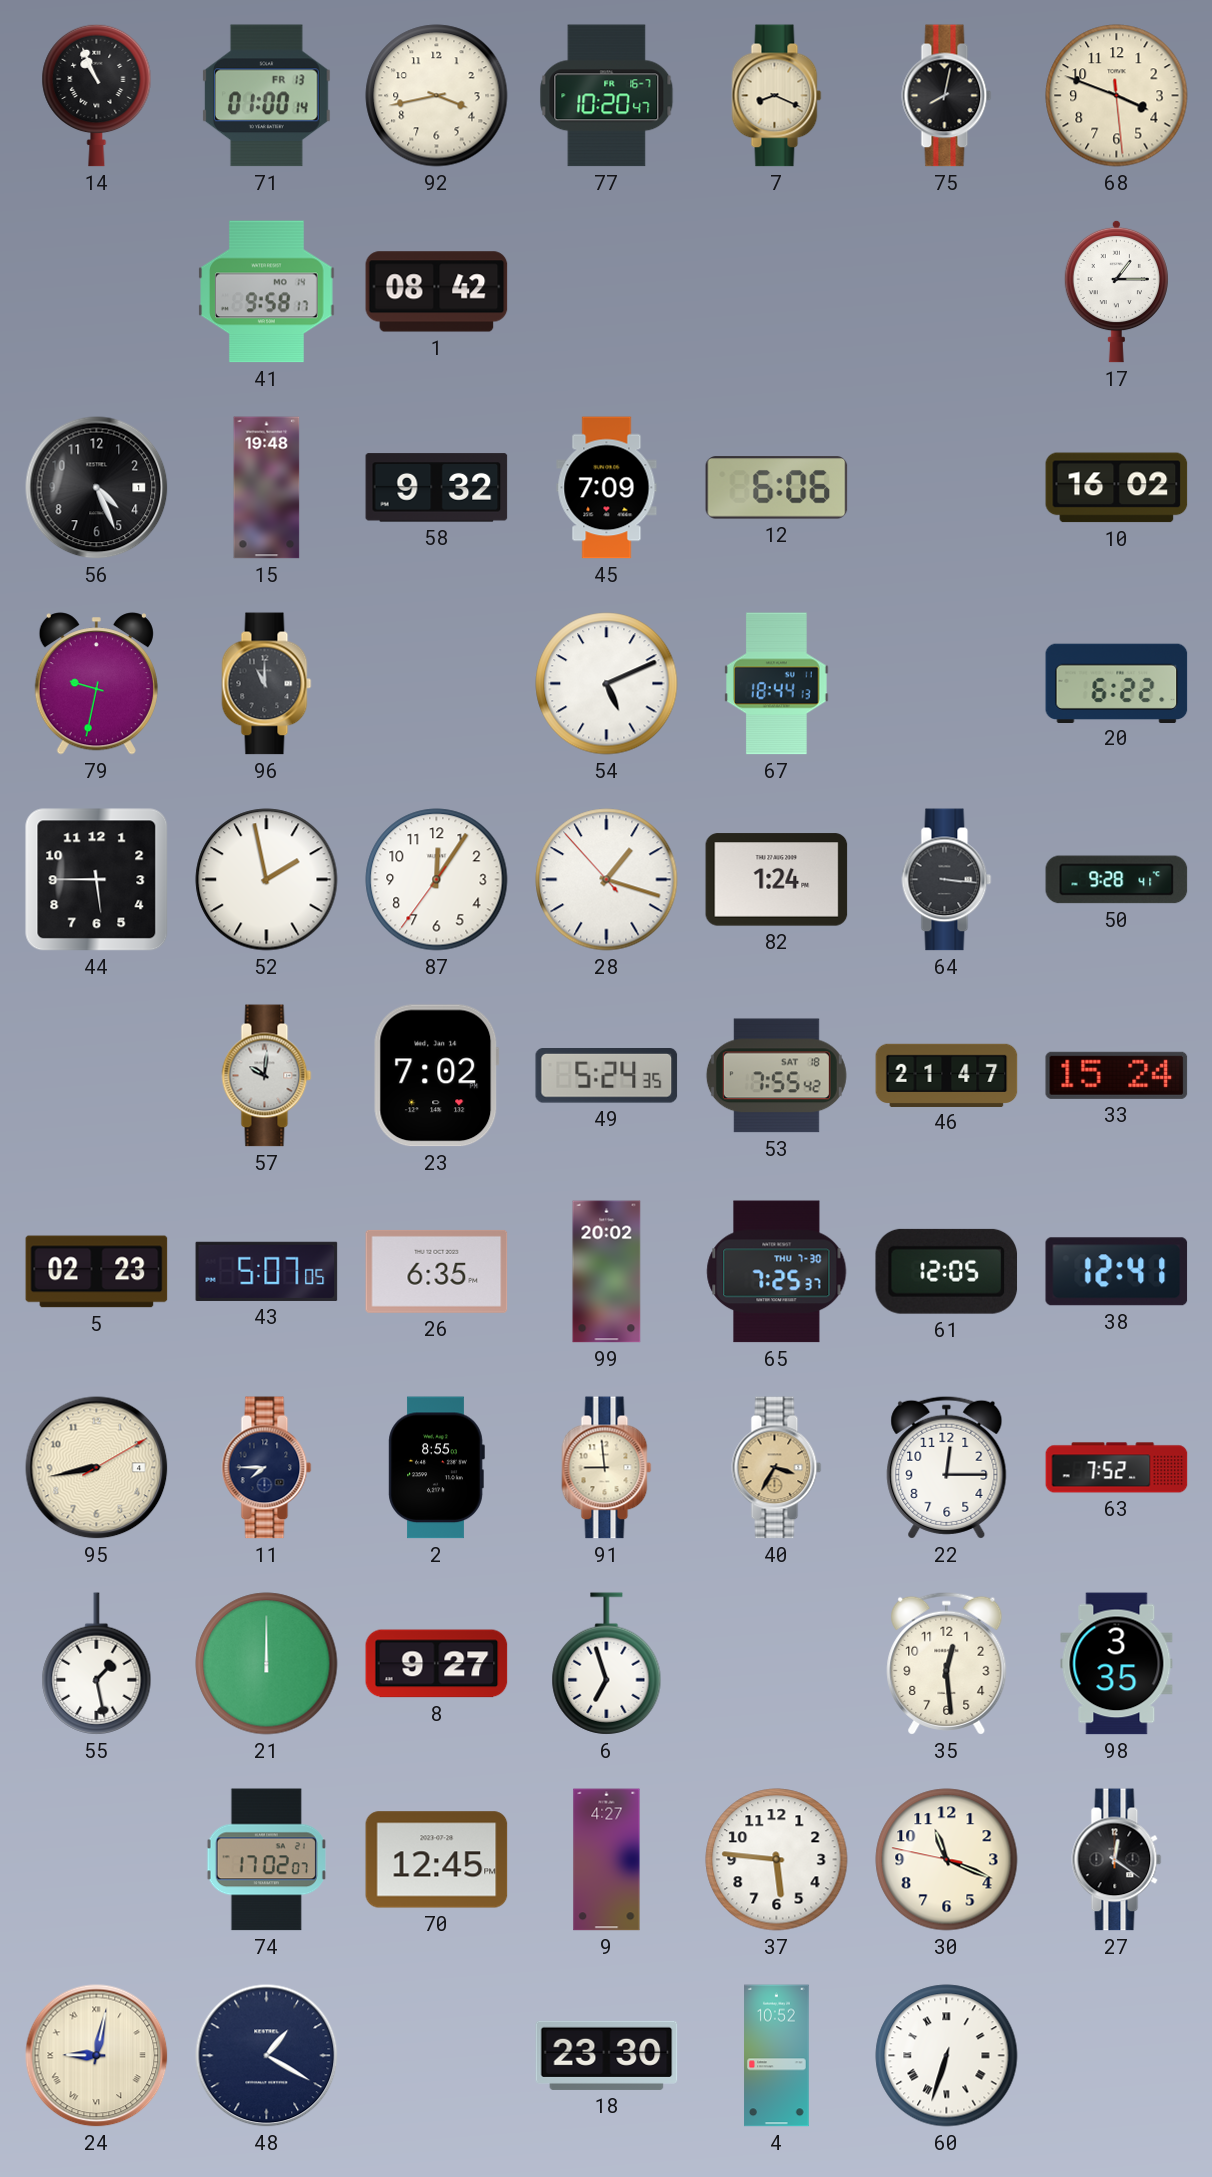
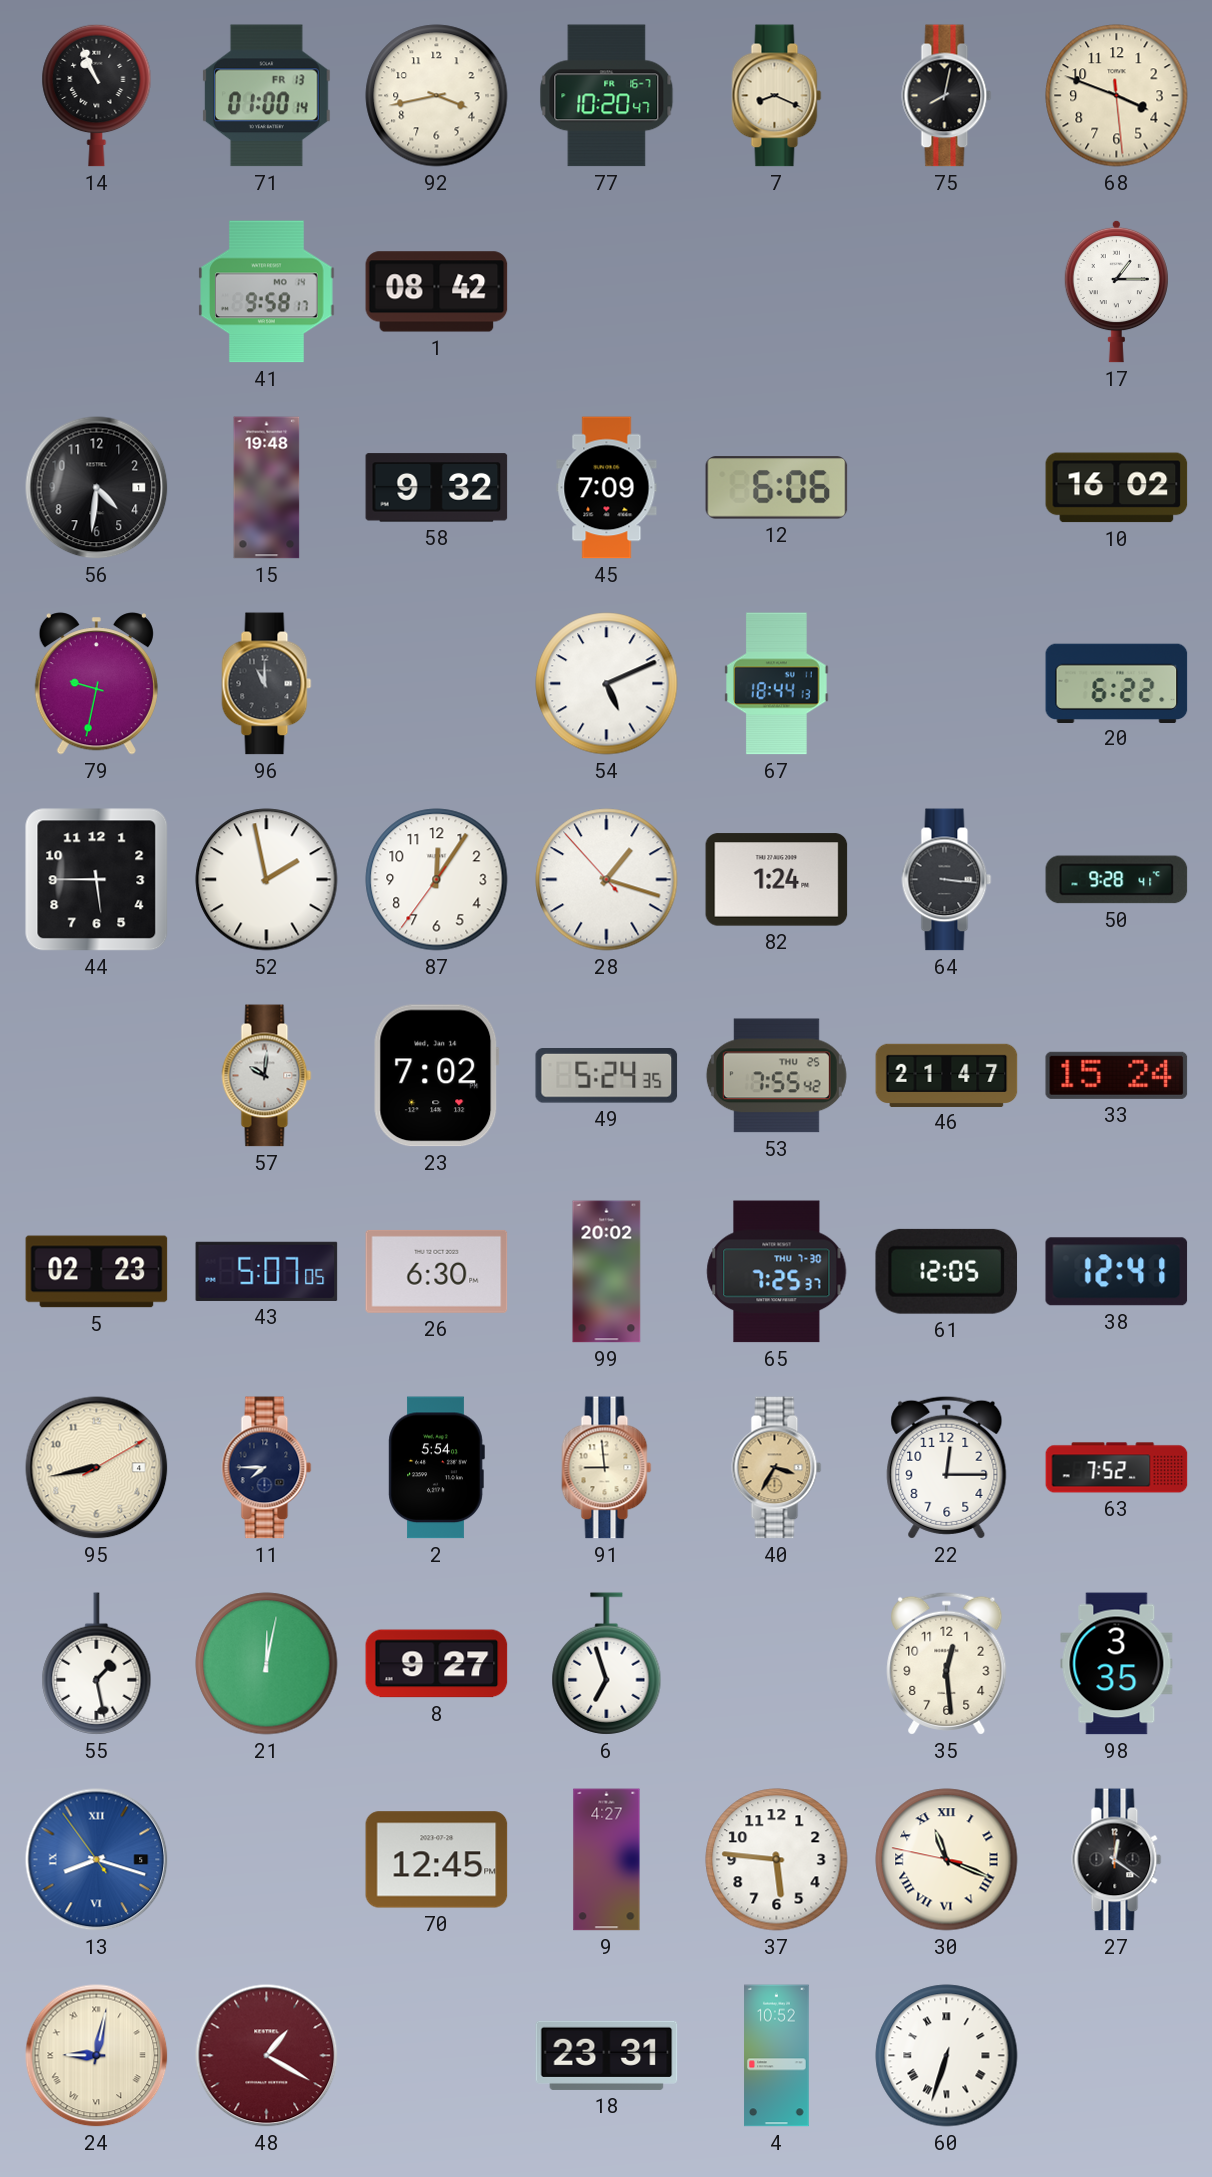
56: 4:26 -> 4:31 (97, 488)
53 date: SAT 18 -> THU 25 (776, 1076)
26: 6:35 -> 6:30 (437, 1271)
2: 8:55 -> 5:54 (436, 1468)
21: 12:00 -> 12:02 (267, 1664)
13: none -> 8:17 (97, 1860)
74: 17:02 -> none (266, 1860)
30 numerals: Arabic -> Roman (947, 1860)
48 dial: navy -> burgundy (267, 2056)
18: 23:30 -> 23:31 (607, 2055)
